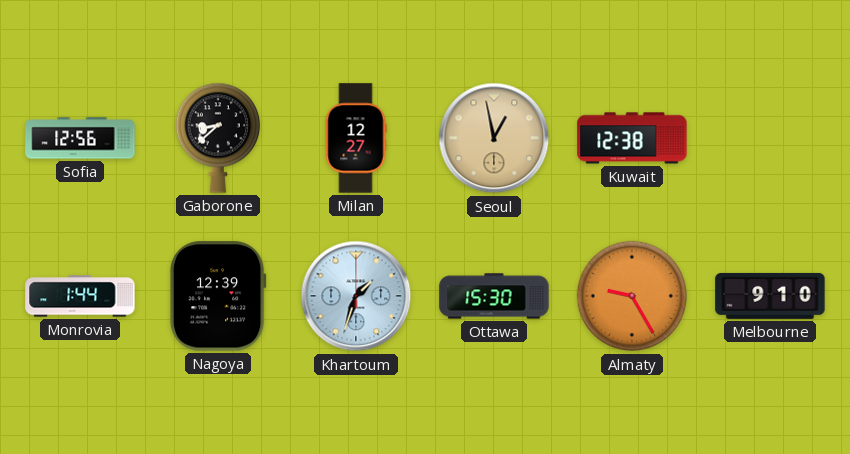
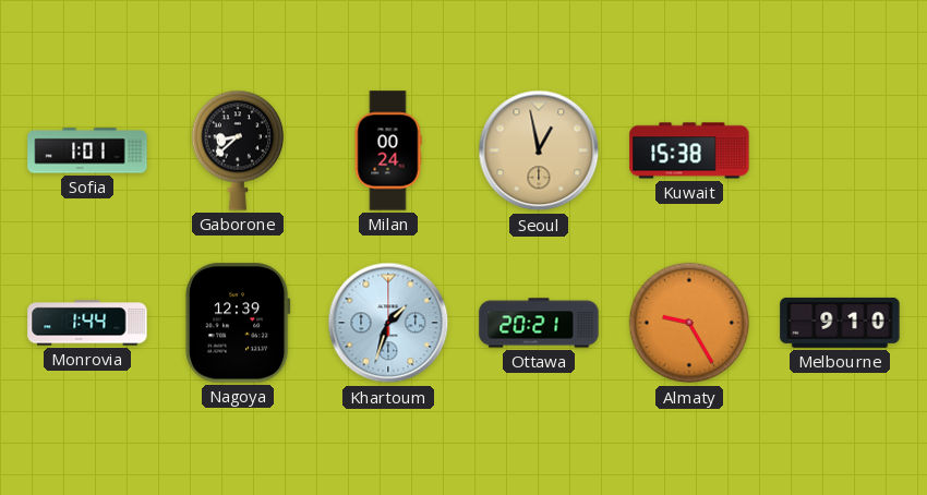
Sofia: 12:56 -> 1:01 (87, 150)
Milan: 12:27 -> 00:24 (388, 150)
Kuwait: 12:38 -> 15:38 (689, 150)
Ottawa: 15:30 -> 20:21 (539, 323)
